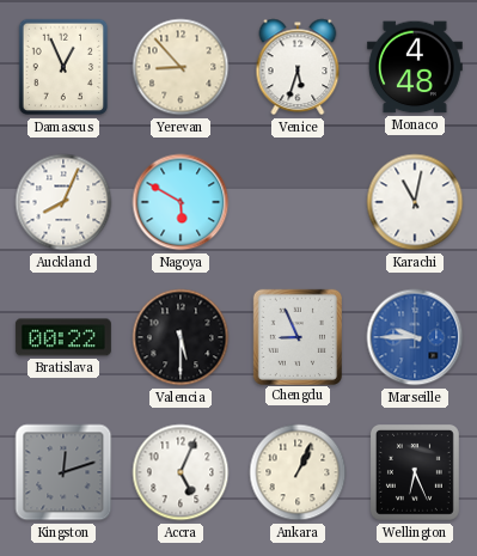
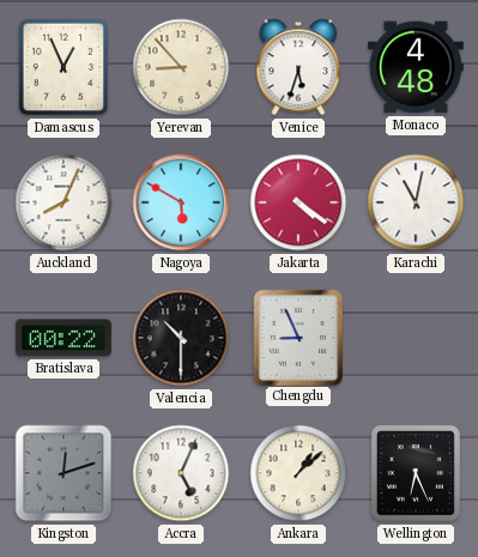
Jakarta: none -> 4:21 (298, 202)
Valencia: 5:30 -> 10:30 (181, 338)
Marseille: 9:45 -> none (415, 337)
Ankara: 1:04 -> 1:08 (298, 473)
